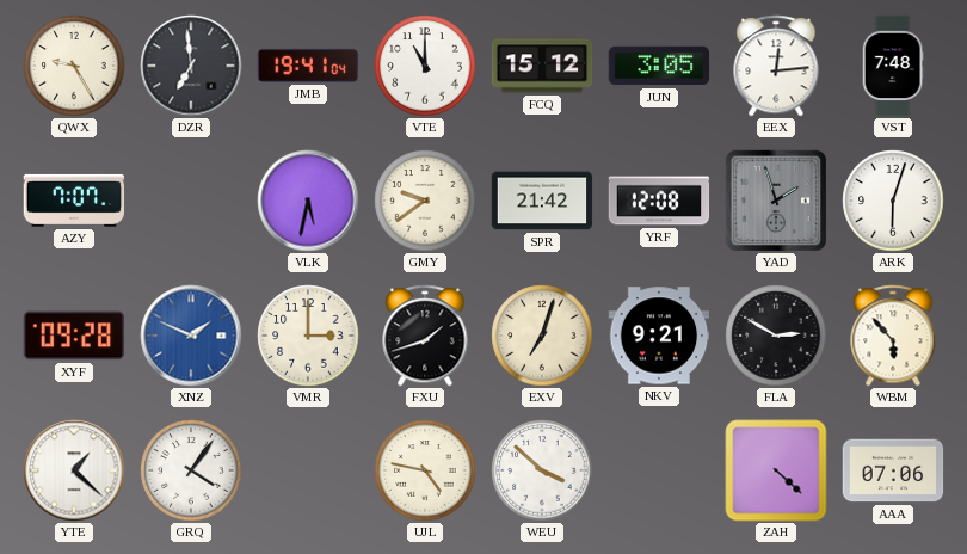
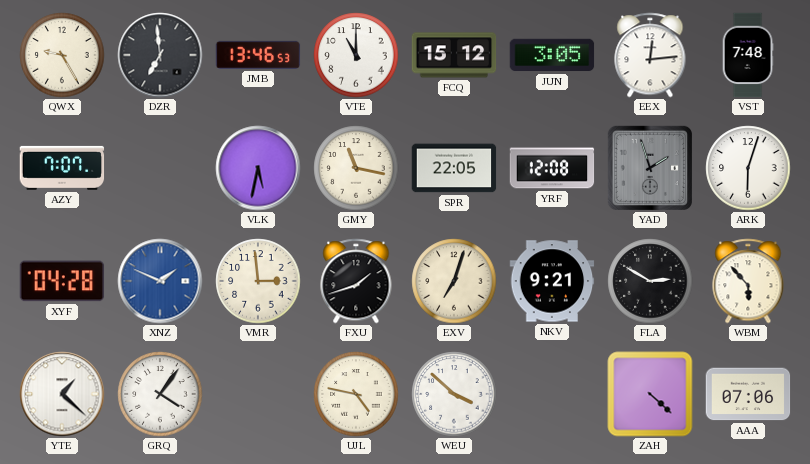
JMB: 19:41 -> 13:46 (258, 55)
GMY: 9:39 -> 11:17 (356, 168)
SPR: 21:42 -> 22:05 (454, 168)
XYF: 09:28 -> 04:28 (62, 281)
VMR: 3:00 -> 2:59 (258, 281)
